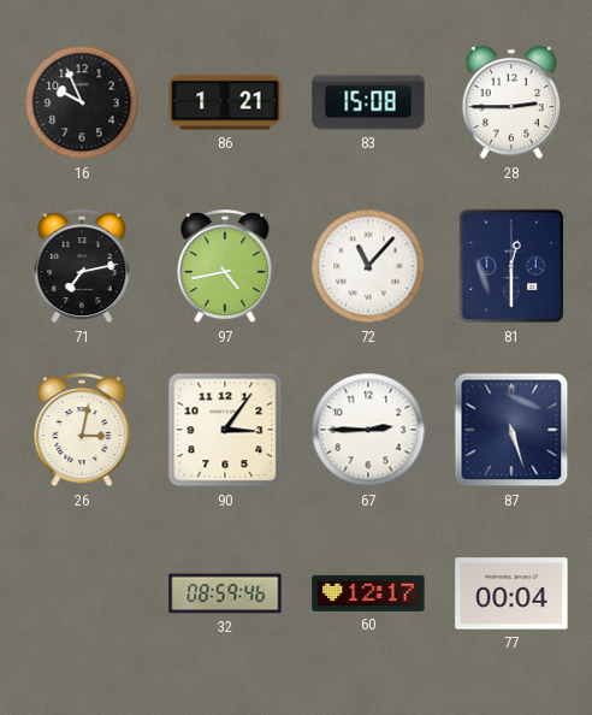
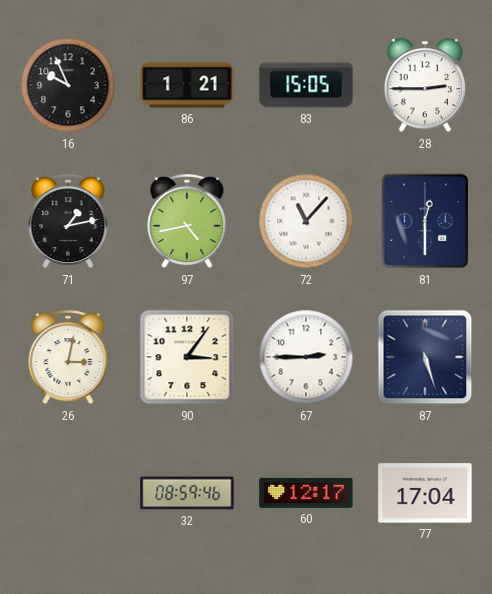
83: 15:08 -> 15:05 (306, 85)
71: 7:13 -> 1:13 (68, 222)
77: 00:04 -> 17:04 (425, 493)
